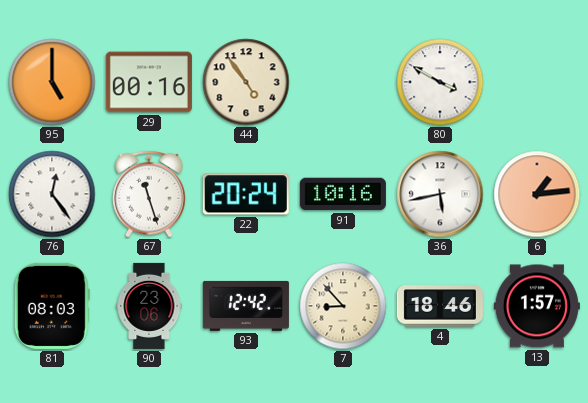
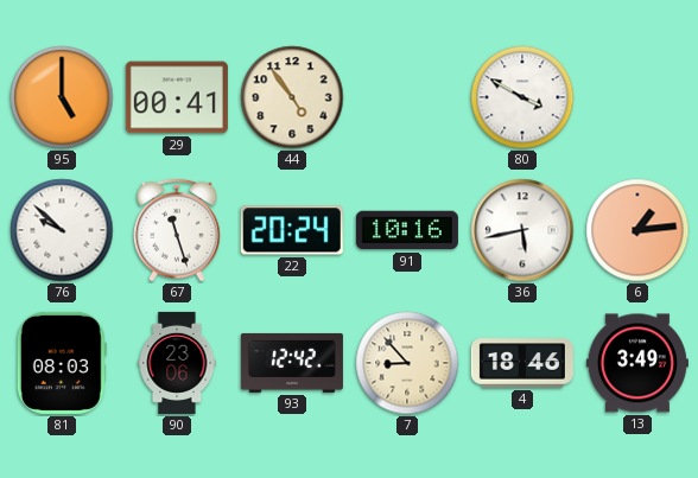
29: 00:16 -> 00:41 (177, 97)
76: 12:24 -> 9:52 (62, 230)
13: 1:57 -> 3:49 (637, 363)
